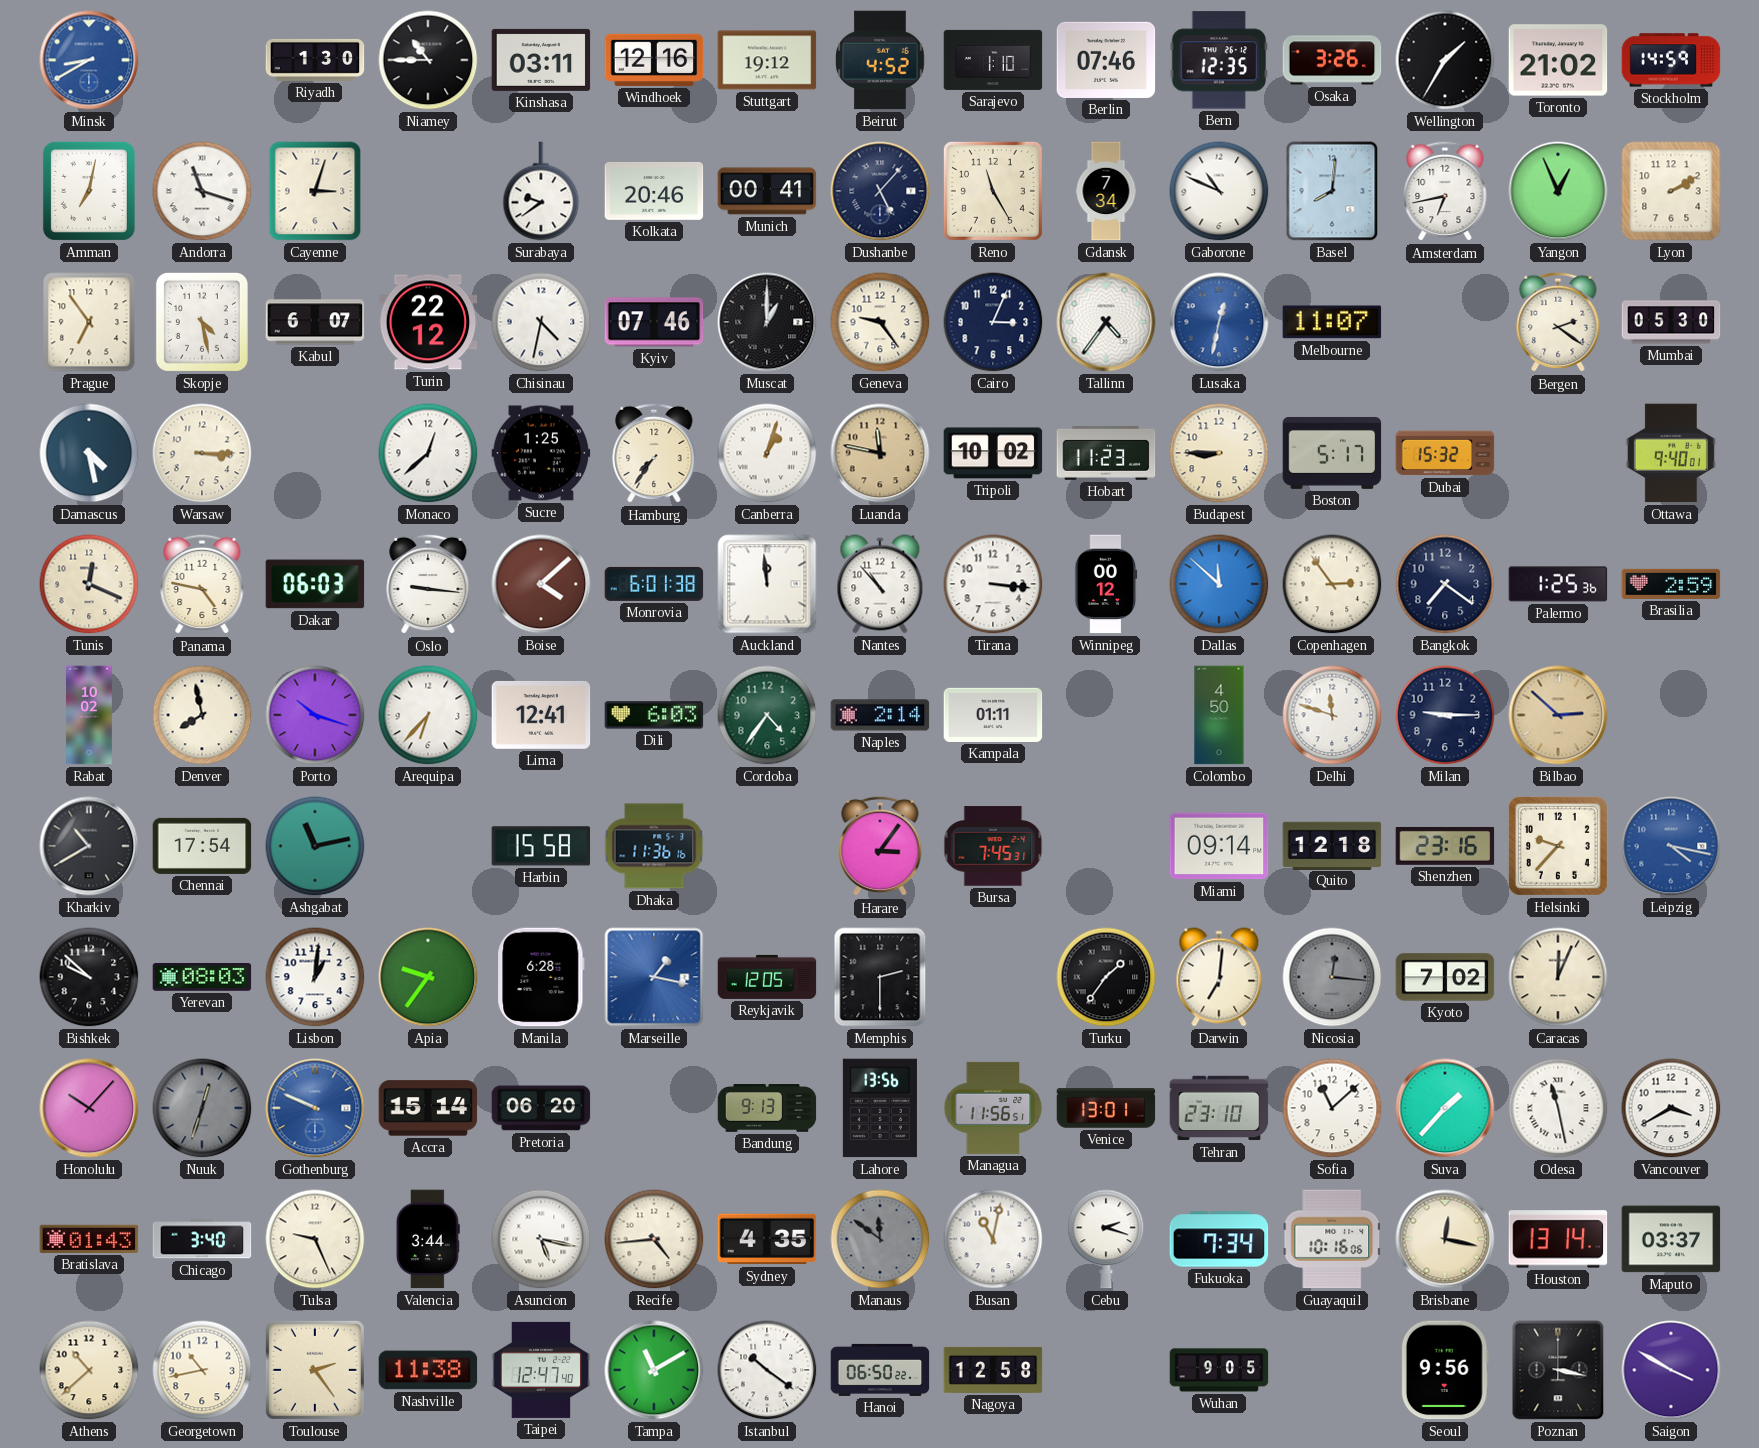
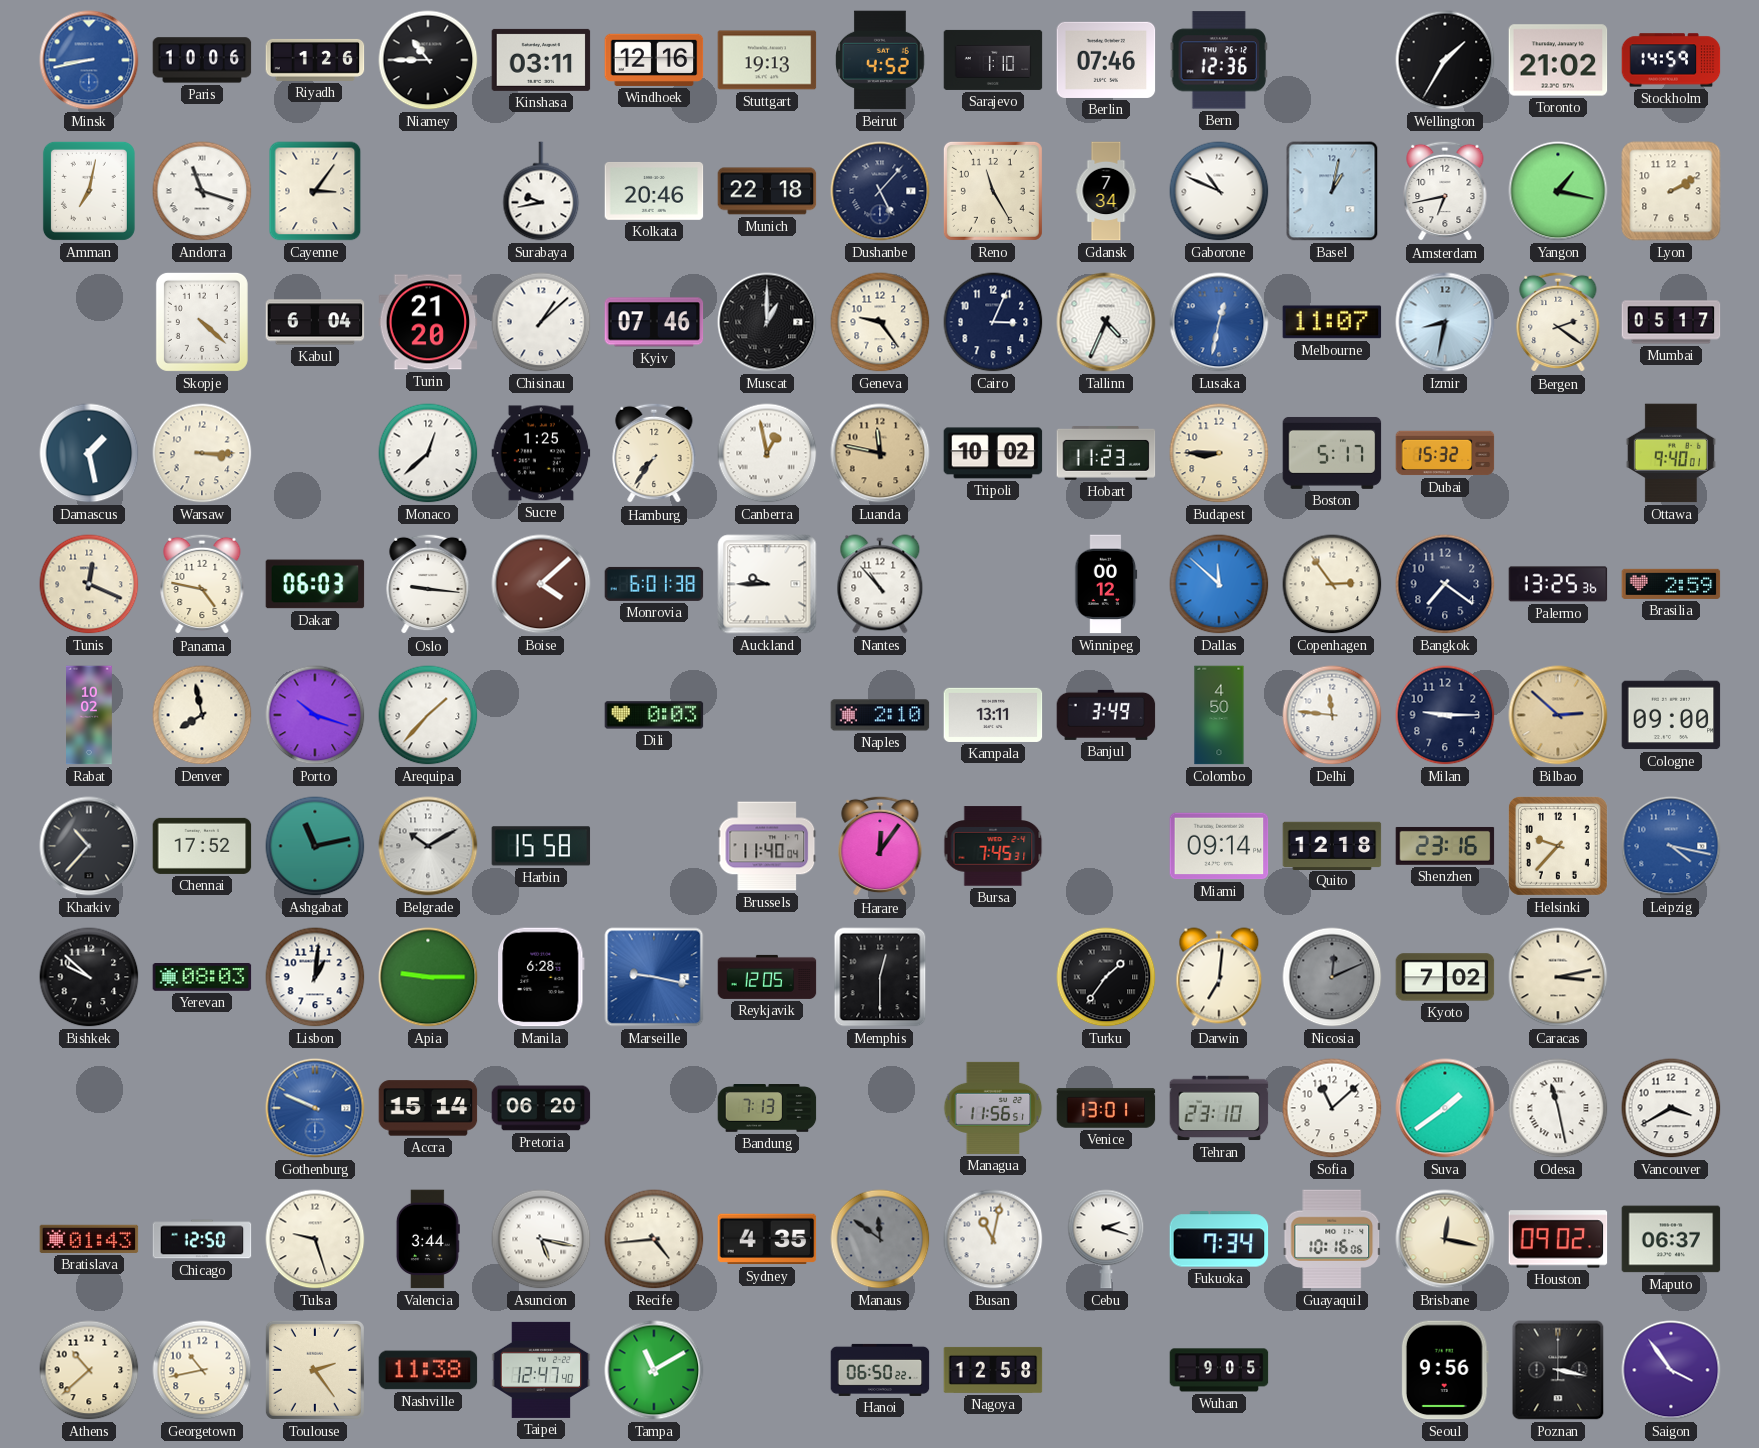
Minsk: 8:40 -> 8:43 (89, 60)
Paris: none -> 10:06 (202, 60)
Riyadh: 1:30 -> 1:26 (315, 60)
Stuttgart: 19:12 -> 19:13 (767, 60)
Bern: 12:35 -> 12:36 (1219, 60)
Osaka: 3:26 -> none (1332, 60)
Cayenne: 3:03 -> 3:06 (315, 191)
Surabaya: 9:39 -> 9:43 (541, 191)
Munich: 00:41 -> 22:18 (767, 191)
Basel: 8:01 -> 1:02 (1332, 191)
Yangon: 12:56 -> 1:17 (1558, 191)
Prague: 6:54 -> none (89, 322)
Skopje: 4:28 -> 4:22 (202, 322)
Kabul: 6:07 -> 6:04 (315, 322)
Turin: 22:12 -> 21:20 (428, 322)
Chisinau: 4:32 -> 1:08 (541, 322)
Tallinn: 4:36 -> 4:34 (1106, 322)
Izmir: none -> 8:32 (1445, 322)
Mumbai: 05:30 -> 05:17 (1671, 322)
Damascus: 4:28 -> 1:28 (89, 453)
Canberra: 1:03 -> 12:58 (767, 453)
Auckland: 11:59 -> 9:45 (767, 584)
Tirana: 3:16 -> none (993, 584)
Palermo: 1:25 -> 13:25 (1558, 584)
Arequipa: 6:37 -> 1:37 (428, 715)
Lima: 12:41 -> none (541, 715)
Dili: 6:03 -> 0:03 (654, 715)
Cordoba: 4:36 -> none (767, 715)
Naples: 2:14 -> 2:10 (880, 715)
Kampala: 01:11 -> 13:11 (993, 715)
Banjul: none -> 3:49 (1106, 715)
Delhi: 11:48 -> 11:46 (1332, 715)
Cologne: none -> 09:00 (1671, 715)
Kharkiv: 10:40 -> 10:37 (89, 846)
Chennai: 17:54 -> 17:52 (202, 846)
Belgrade: none -> 10:10 (428, 846)
Dhaka: 11:36 -> none (654, 846)
Brussels: none -> 11:40 (767, 846)
Harare: 3:06 -> 12:06 (880, 846)
Apia: 9:36 -> 9:15 (428, 977)
Marseille: 1:17 -> 9:17 (654, 977)
Memphis: 2:30 -> 12:30 (880, 977)
Nicosia: 12:16 -> 12:11 (1332, 977)
Caracas: 12:04 -> 3:13 (1558, 977)
Honolulu: 10:07 -> none (89, 1108)
Nuuk: 12:33 -> none (202, 1108)
Bandung: 9:13 -> 7:13 (767, 1109)
Lahore: 13:56 -> none (880, 1108)
Suva: 1:37 -> 1:39 (1445, 1108)
Chicago: 3:40 -> 12:50 (202, 1239)
Tulsa: 9:26 -> 9:27 (315, 1239)
Houston: 13:14 -> 09:02 (1558, 1239)
Maputo: 03:37 -> 06:37 (1671, 1239)
Istanbul: 10:21 -> none (767, 1370)
Saigon: 3:50 -> 3:54 (1671, 1370)
